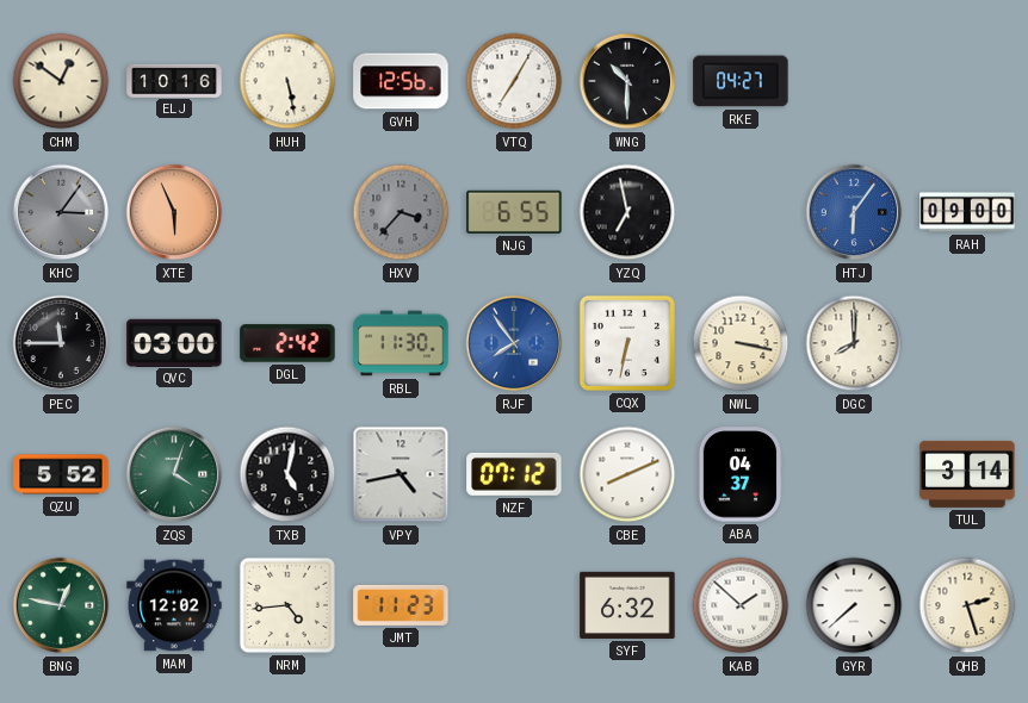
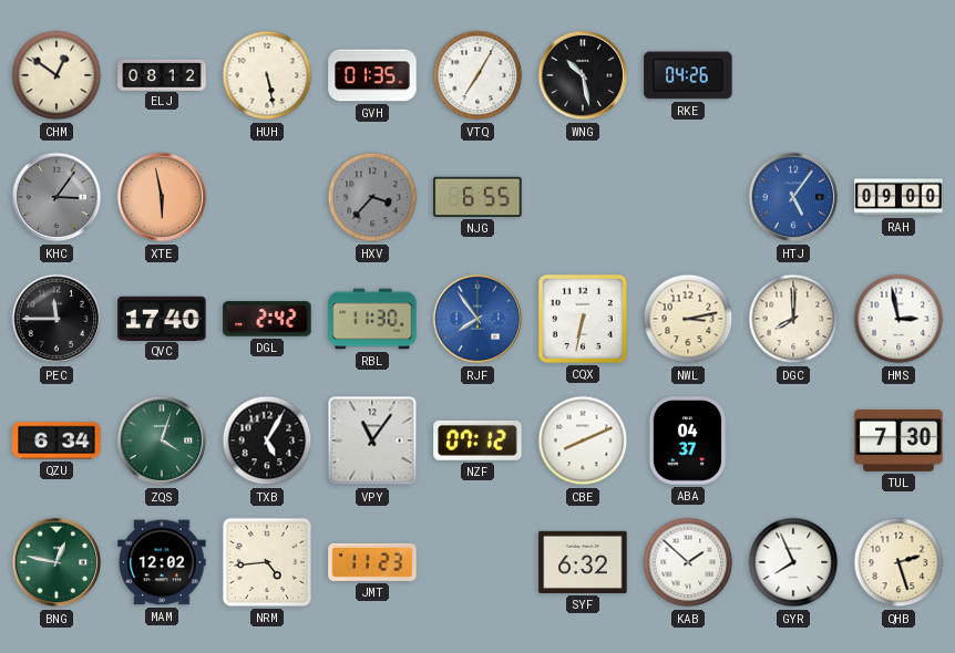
ELJ: 10:16 -> 08:12 (162, 74)
GVH: 12:56 -> 01:35 (372, 75)
WNG: 10:30 -> 10:28 (583, 75)
RKE: 04:27 -> 04:26 (688, 75)
XTE: 5:56 -> 5:58 (162, 197)
YZQ: 6:58 -> none (627, 212)
HTJ: 6:06 -> 5:06 (793, 197)
QVC: 03:00 -> 17:40 (162, 318)
NWL: 3:17 -> 3:13 (688, 319)
HMS: none -> 2:58 (898, 319)
QZU: 5:52 -> 6:34 (57, 440)
TXB: 5:02 -> 5:05 (267, 440)
VPY: 4:43 -> 11:06 (372, 440)
TUL: 3:14 -> 7:30 (898, 440)
GYR: 7:38 -> 7:56 (793, 562)
